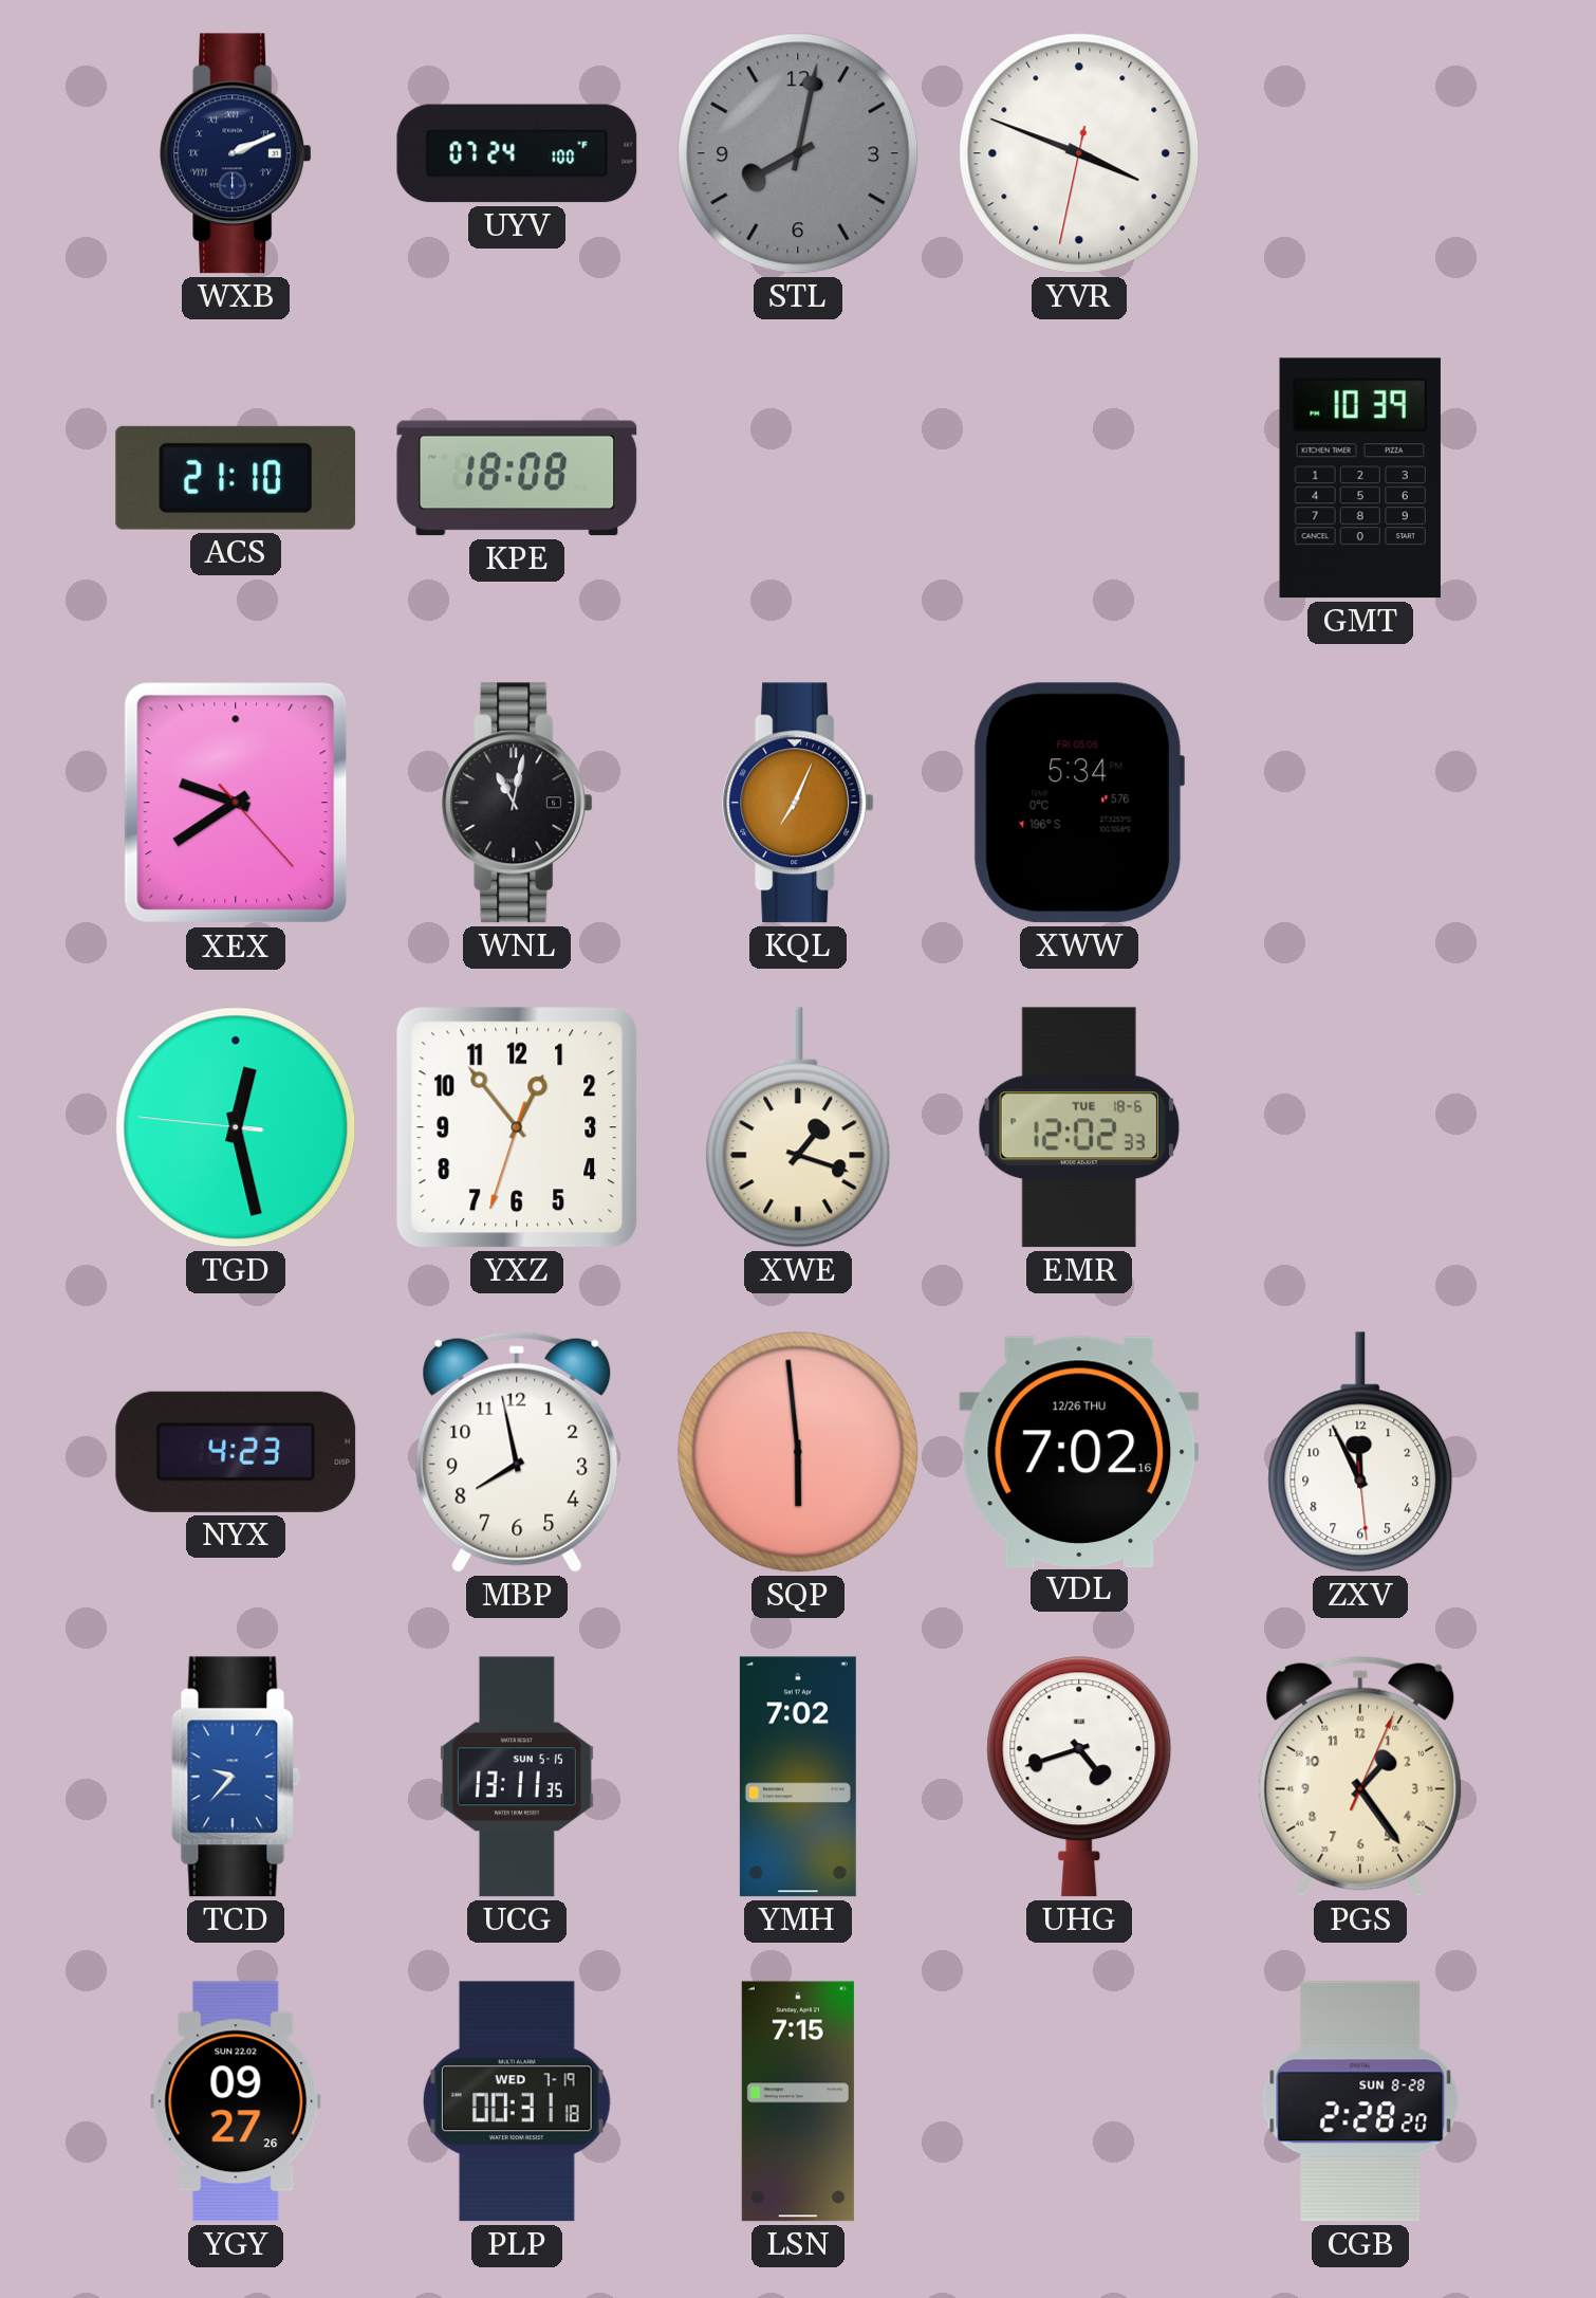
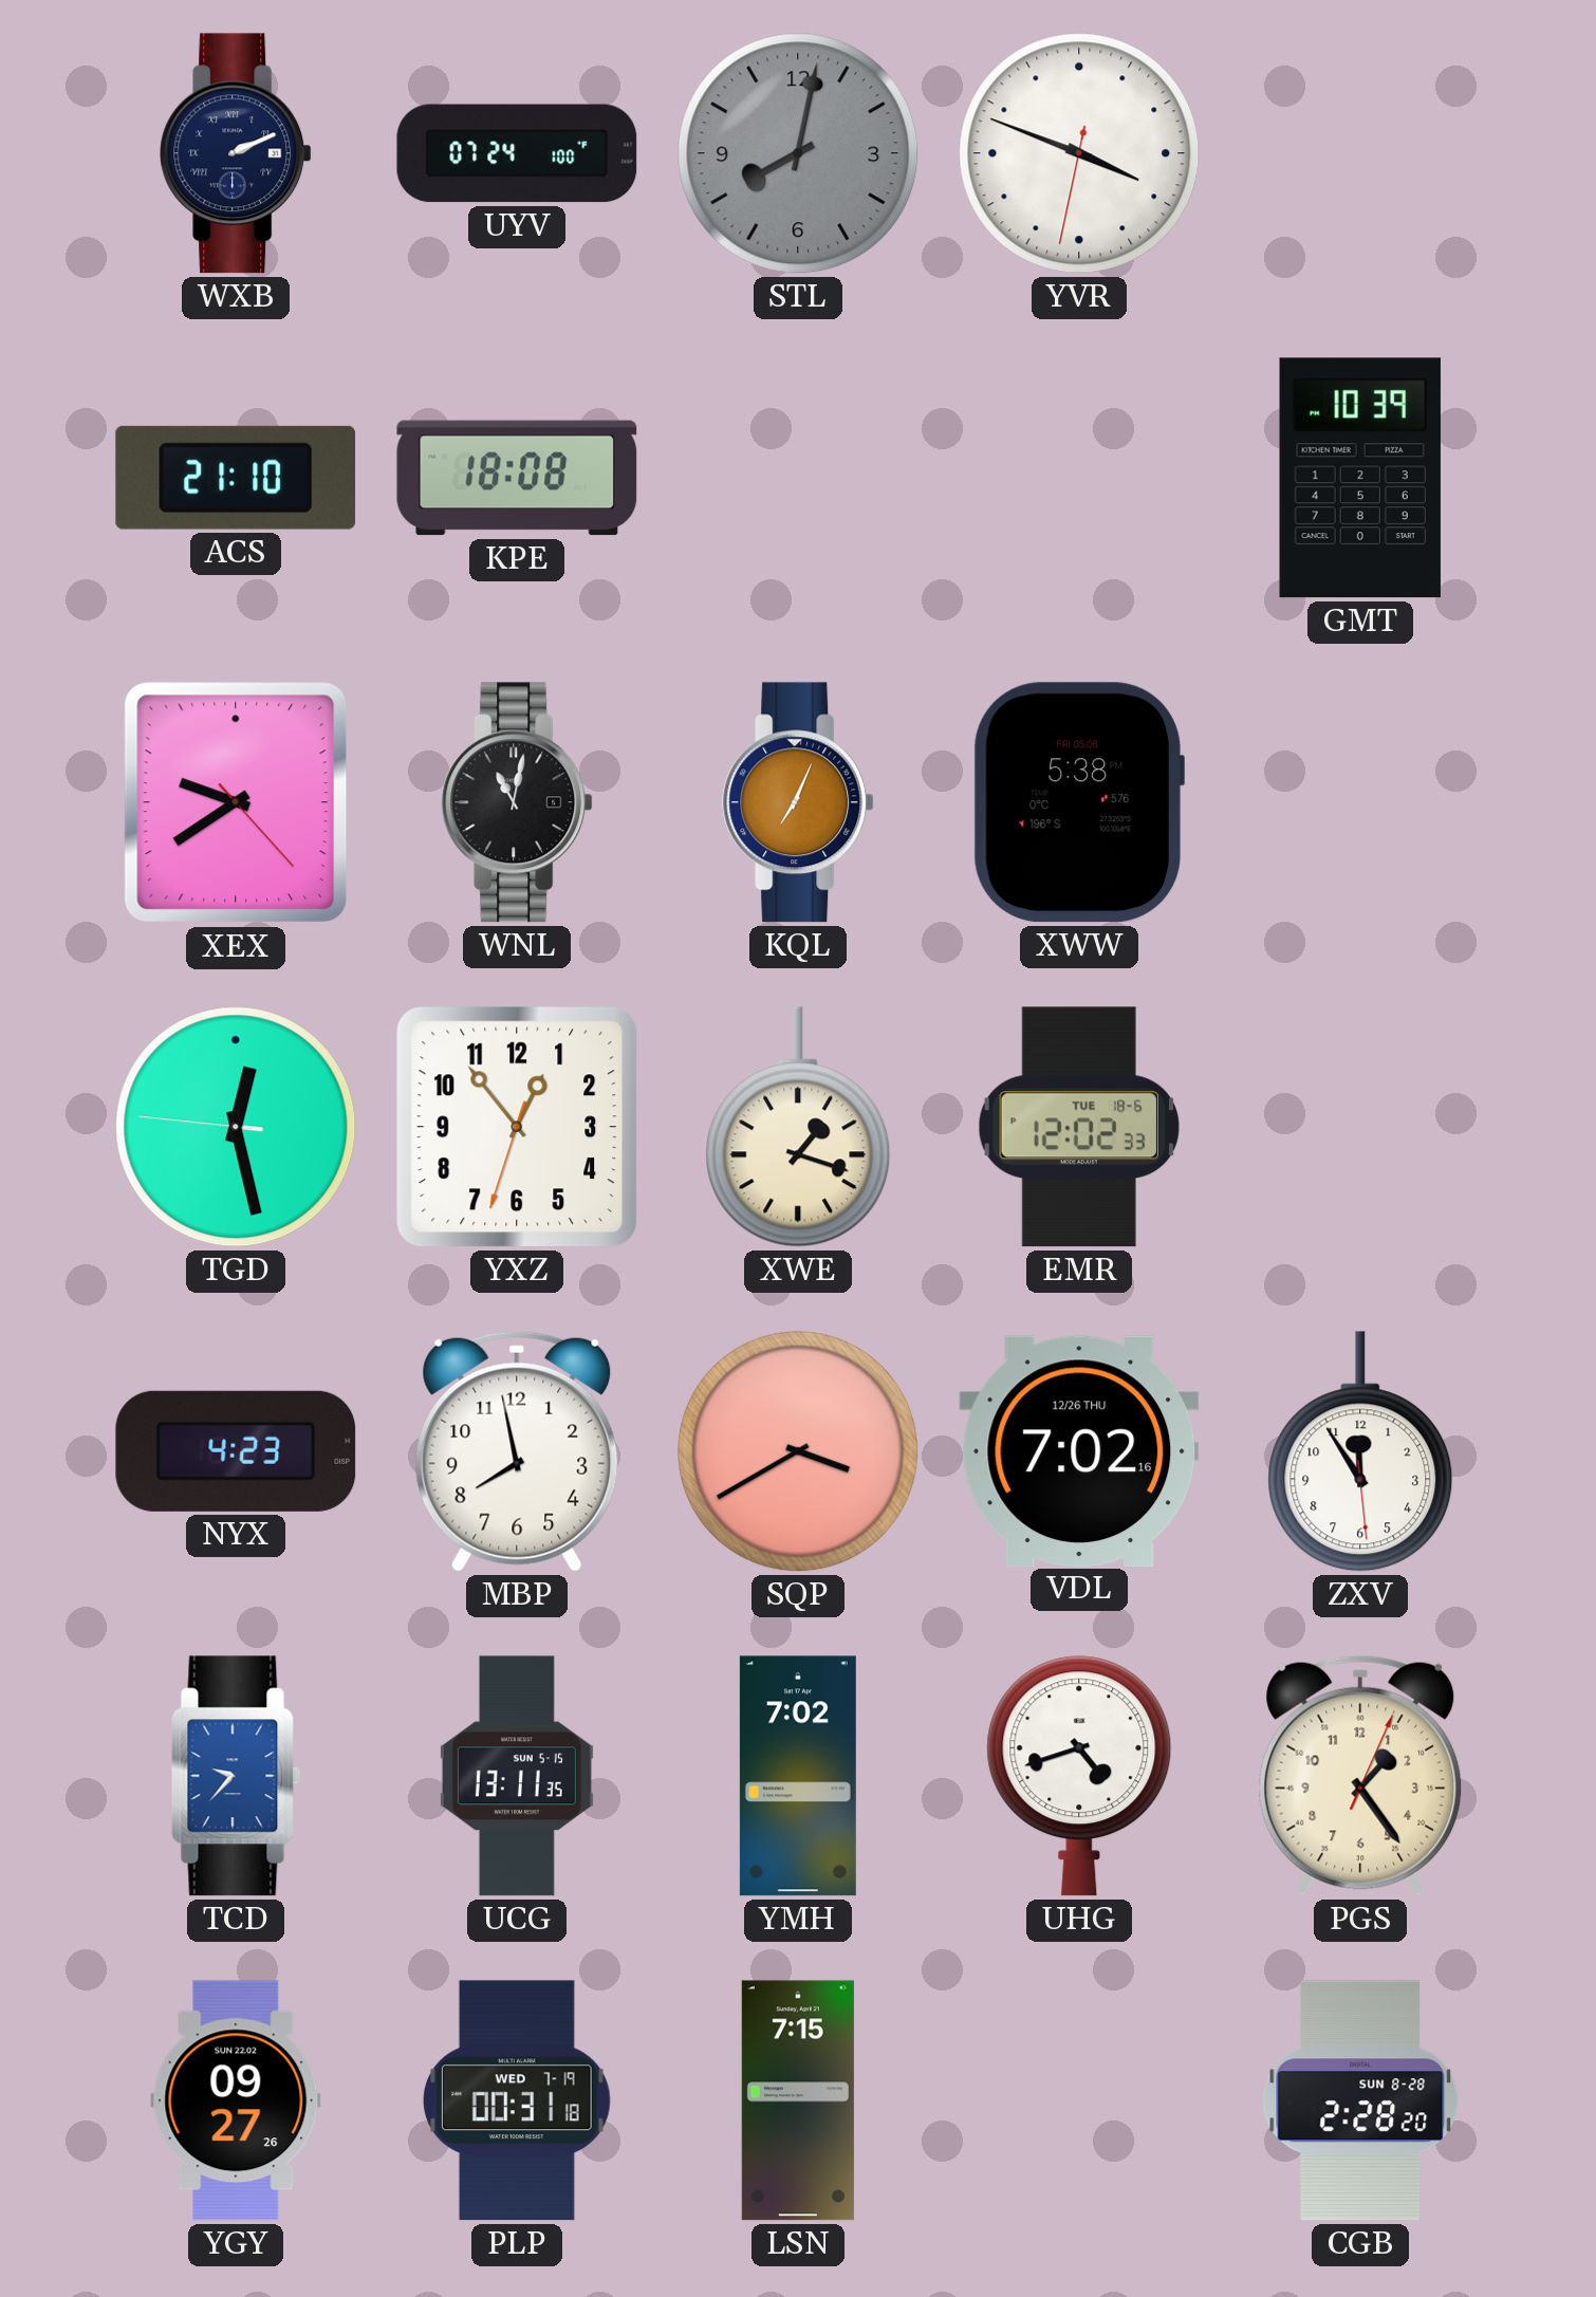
XWW: 5:34 -> 5:38 (1078, 802)
SQP: 5:59 -> 3:40 (798, 1451)
ZXV: 11:55 -> 11:54 (1360, 1451)
